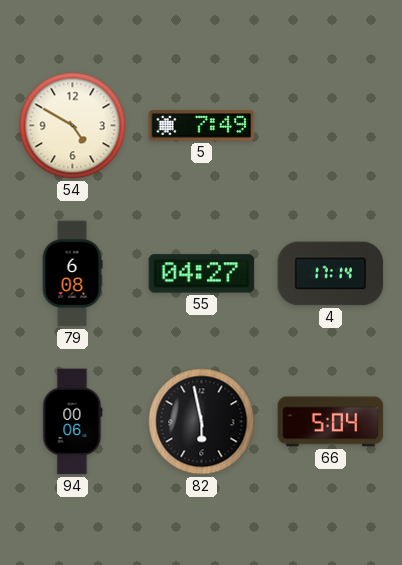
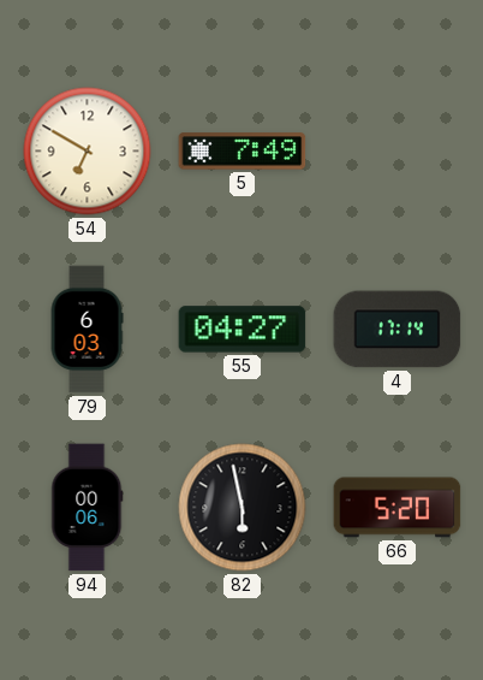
54: 4:50 -> 6:50 (88, 152)
79: 6:08 -> 6:03 (87, 330)
66: 5:04 -> 5:20 (398, 508)
